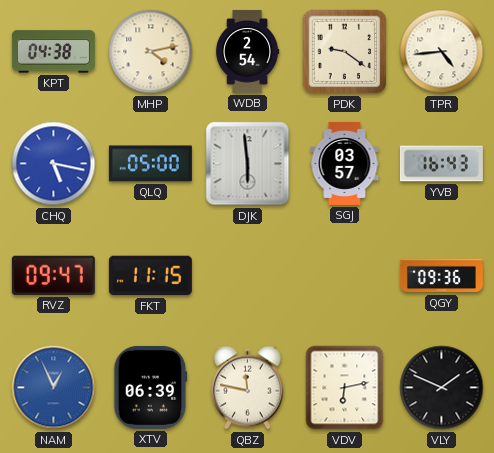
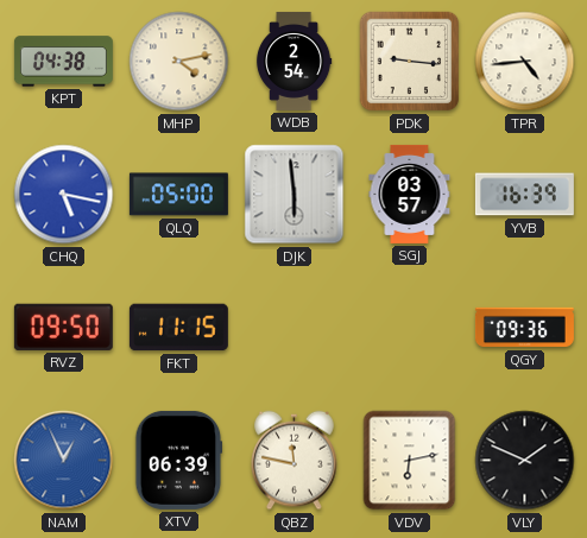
PDK: 9:21 -> 9:16 (410, 62)
YVB: 16:43 -> 16:39 (524, 195)
RVZ: 09:47 -> 09:50 (63, 327)
